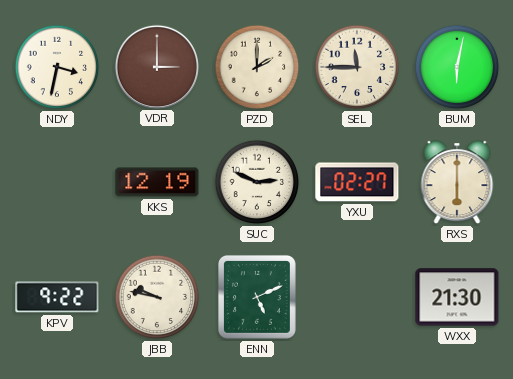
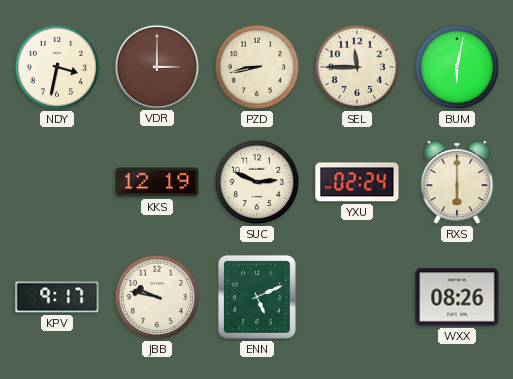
PZD: 2:00 -> 8:43 (257, 67)
YXU: 02:27 -> 02:24 (357, 182)
KPV: 9:22 -> 9:17 (57, 297)
WXX: 21:30 -> 08:26 (457, 297)
